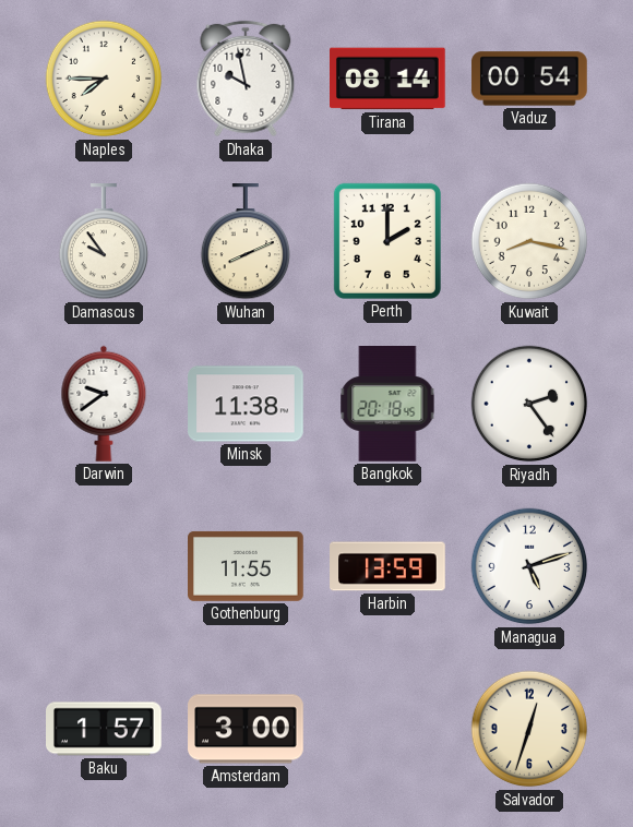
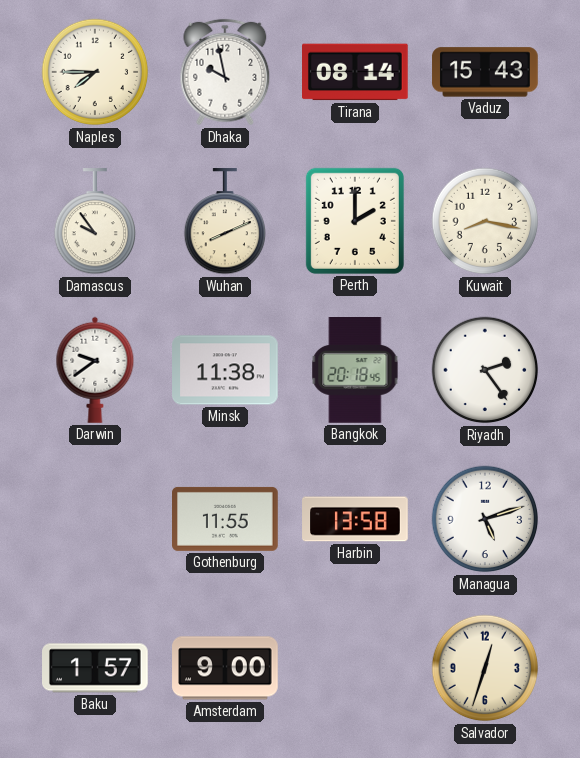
Vaduz: 00:54 -> 15:43 (485, 72)
Harbin: 13:59 -> 13:58 (355, 519)
Amsterdam: 3:00 -> 9:00 (225, 668)
